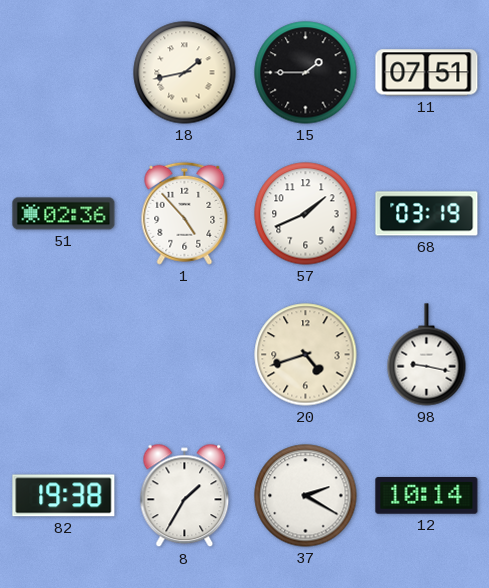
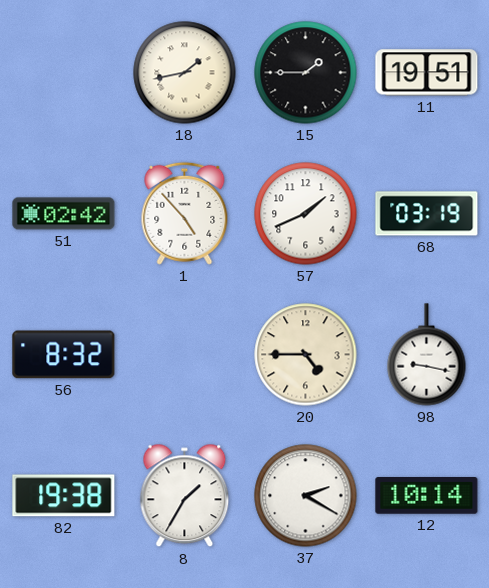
11: 07:51 -> 19:51 (427, 73)
51: 02:36 -> 02:42 (64, 214)
56: none -> 8:32 (64, 355)
20: 4:42 -> 4:45 (306, 355)
